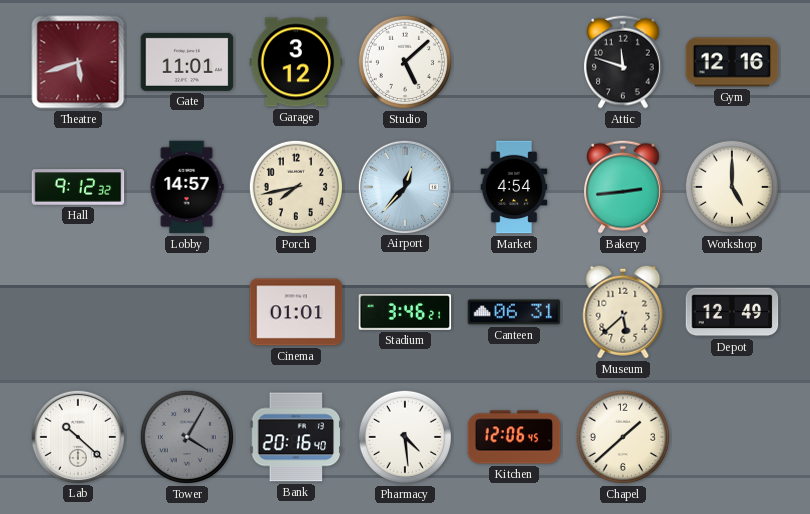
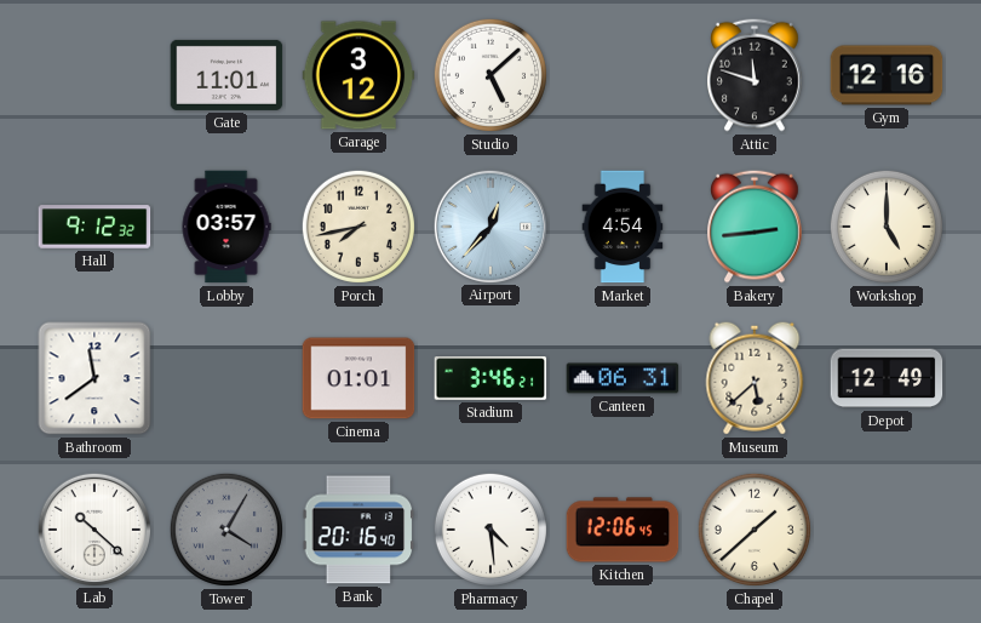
Theatre: 5:42 -> none (78, 62)
Lobby: 14:57 -> 03:57 (226, 227)
Bathroom: none -> 11:39 (94, 378)
